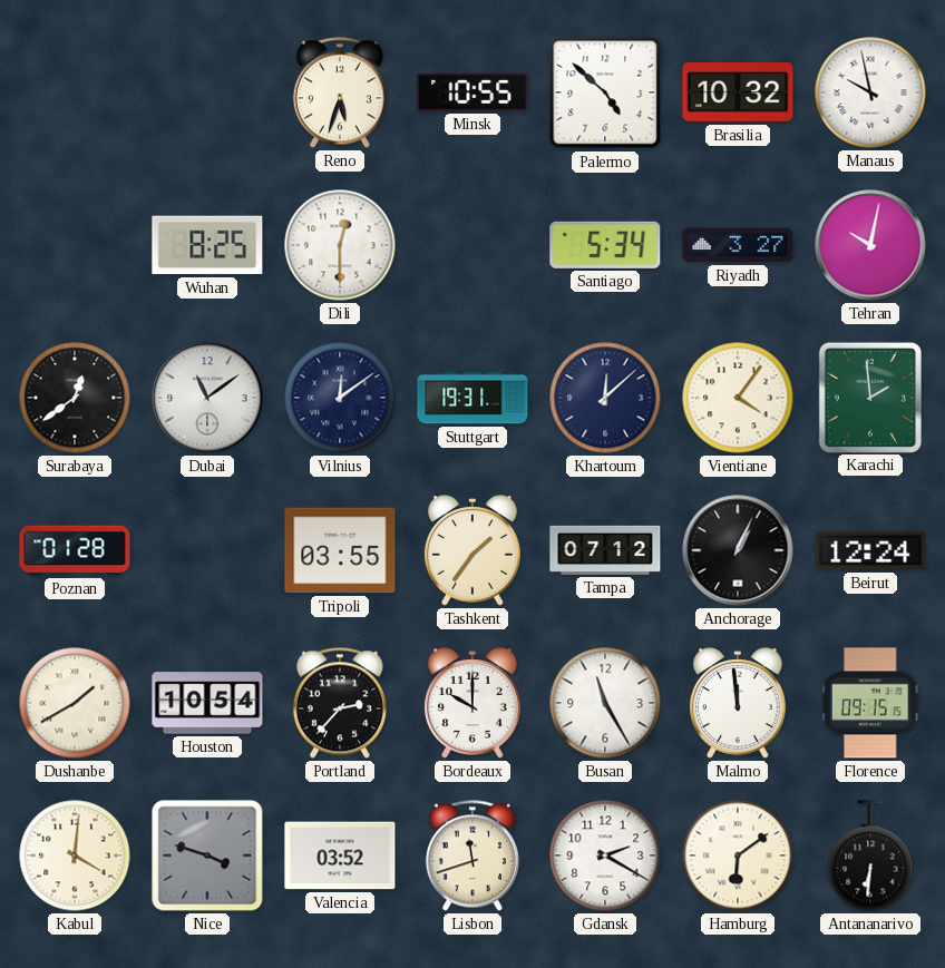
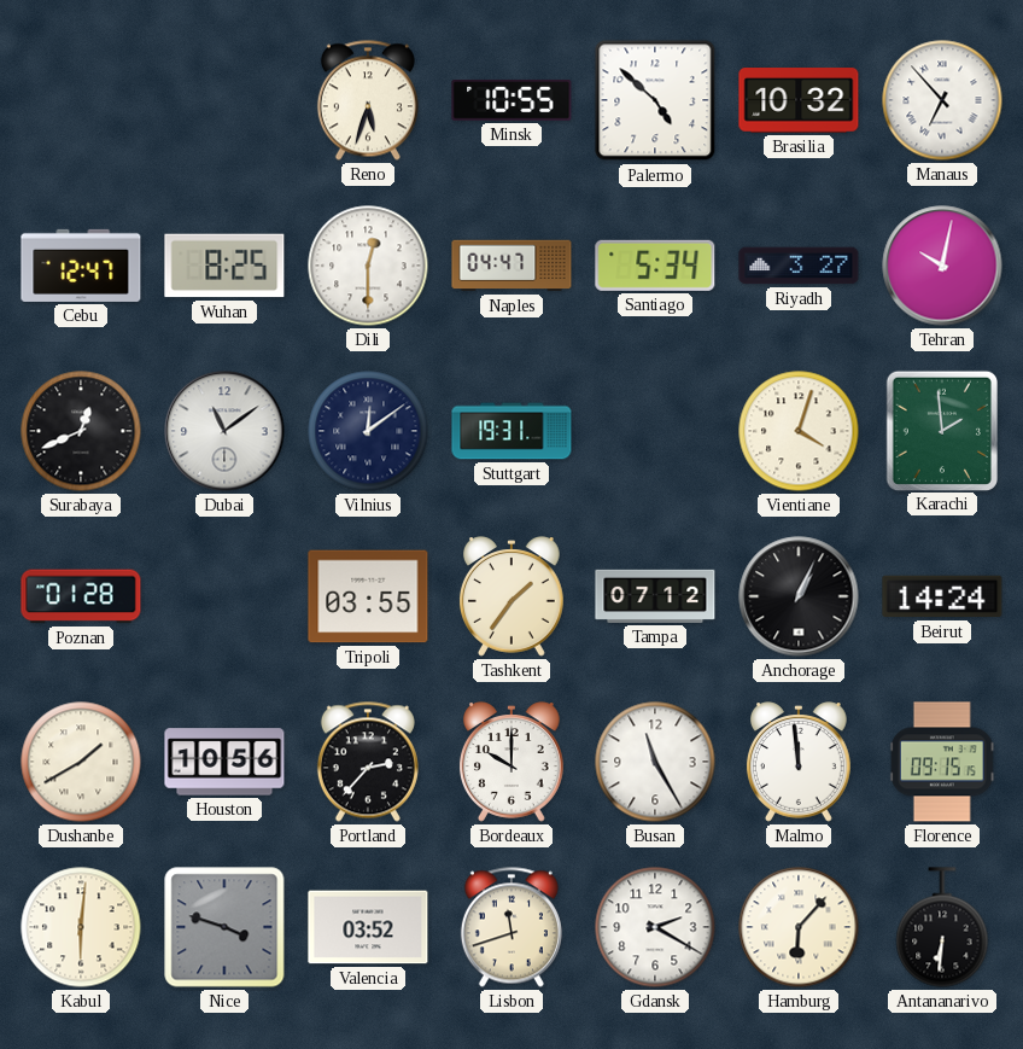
Manaus: 9:58 -> 6:53 (942, 100)
Cebu: none -> 12:47 (81, 266)
Naples: none -> 04:47 (511, 266)
Surabaya: 12:39 -> 12:41 (81, 431)
Khartoum: 12:08 -> none (605, 398)
Vientiane: 4:06 -> 4:03 (799, 431)
Beirut: 12:24 -> 14:24 (942, 596)
Houston: 10:54 -> 10:56 (224, 762)
Kabul: 4:01 -> 6:01 (81, 927)
Hamburg: 6:09 -> 6:07 (799, 927)
